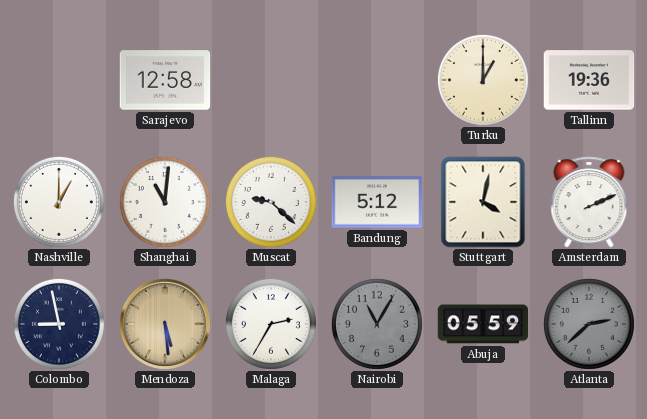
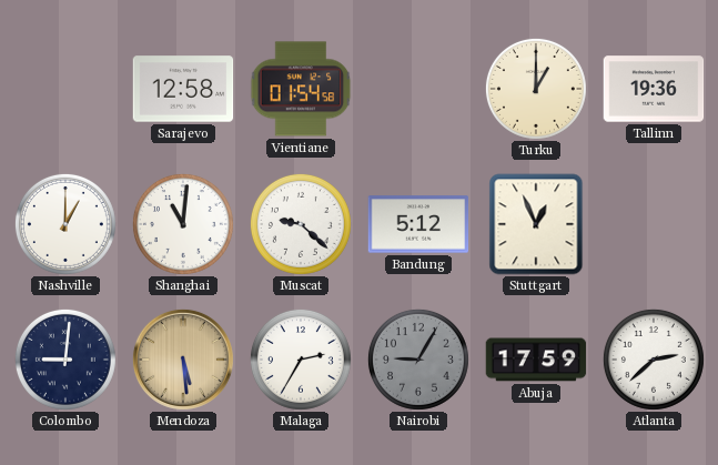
Vientiane: none -> 01:54 (301, 89)
Stuttgart: 4:02 -> 12:56 (536, 224)
Amsterdam: 2:11 -> none (589, 202)
Colombo: 8:58 -> 9:01 (65, 360)
Nairobi: 11:05 -> 9:05 (418, 360)
Abuja: 05:59 -> 17:59 (536, 360)
Atlanta dial: grey -> white (654, 360)
